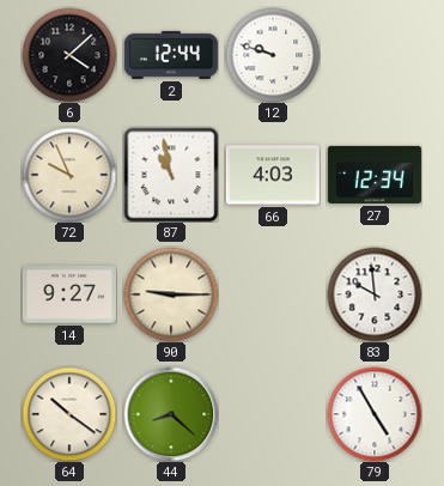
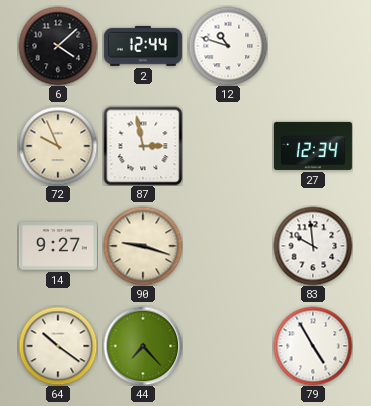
12: 9:48 -> 10:48 (228, 46)
87: 10:58 -> 2:58 (143, 146)
66: 4:03 -> none (273, 175)
90: 9:15 -> 9:18 (143, 246)
44: 8:22 -> 7:23 (143, 346)
